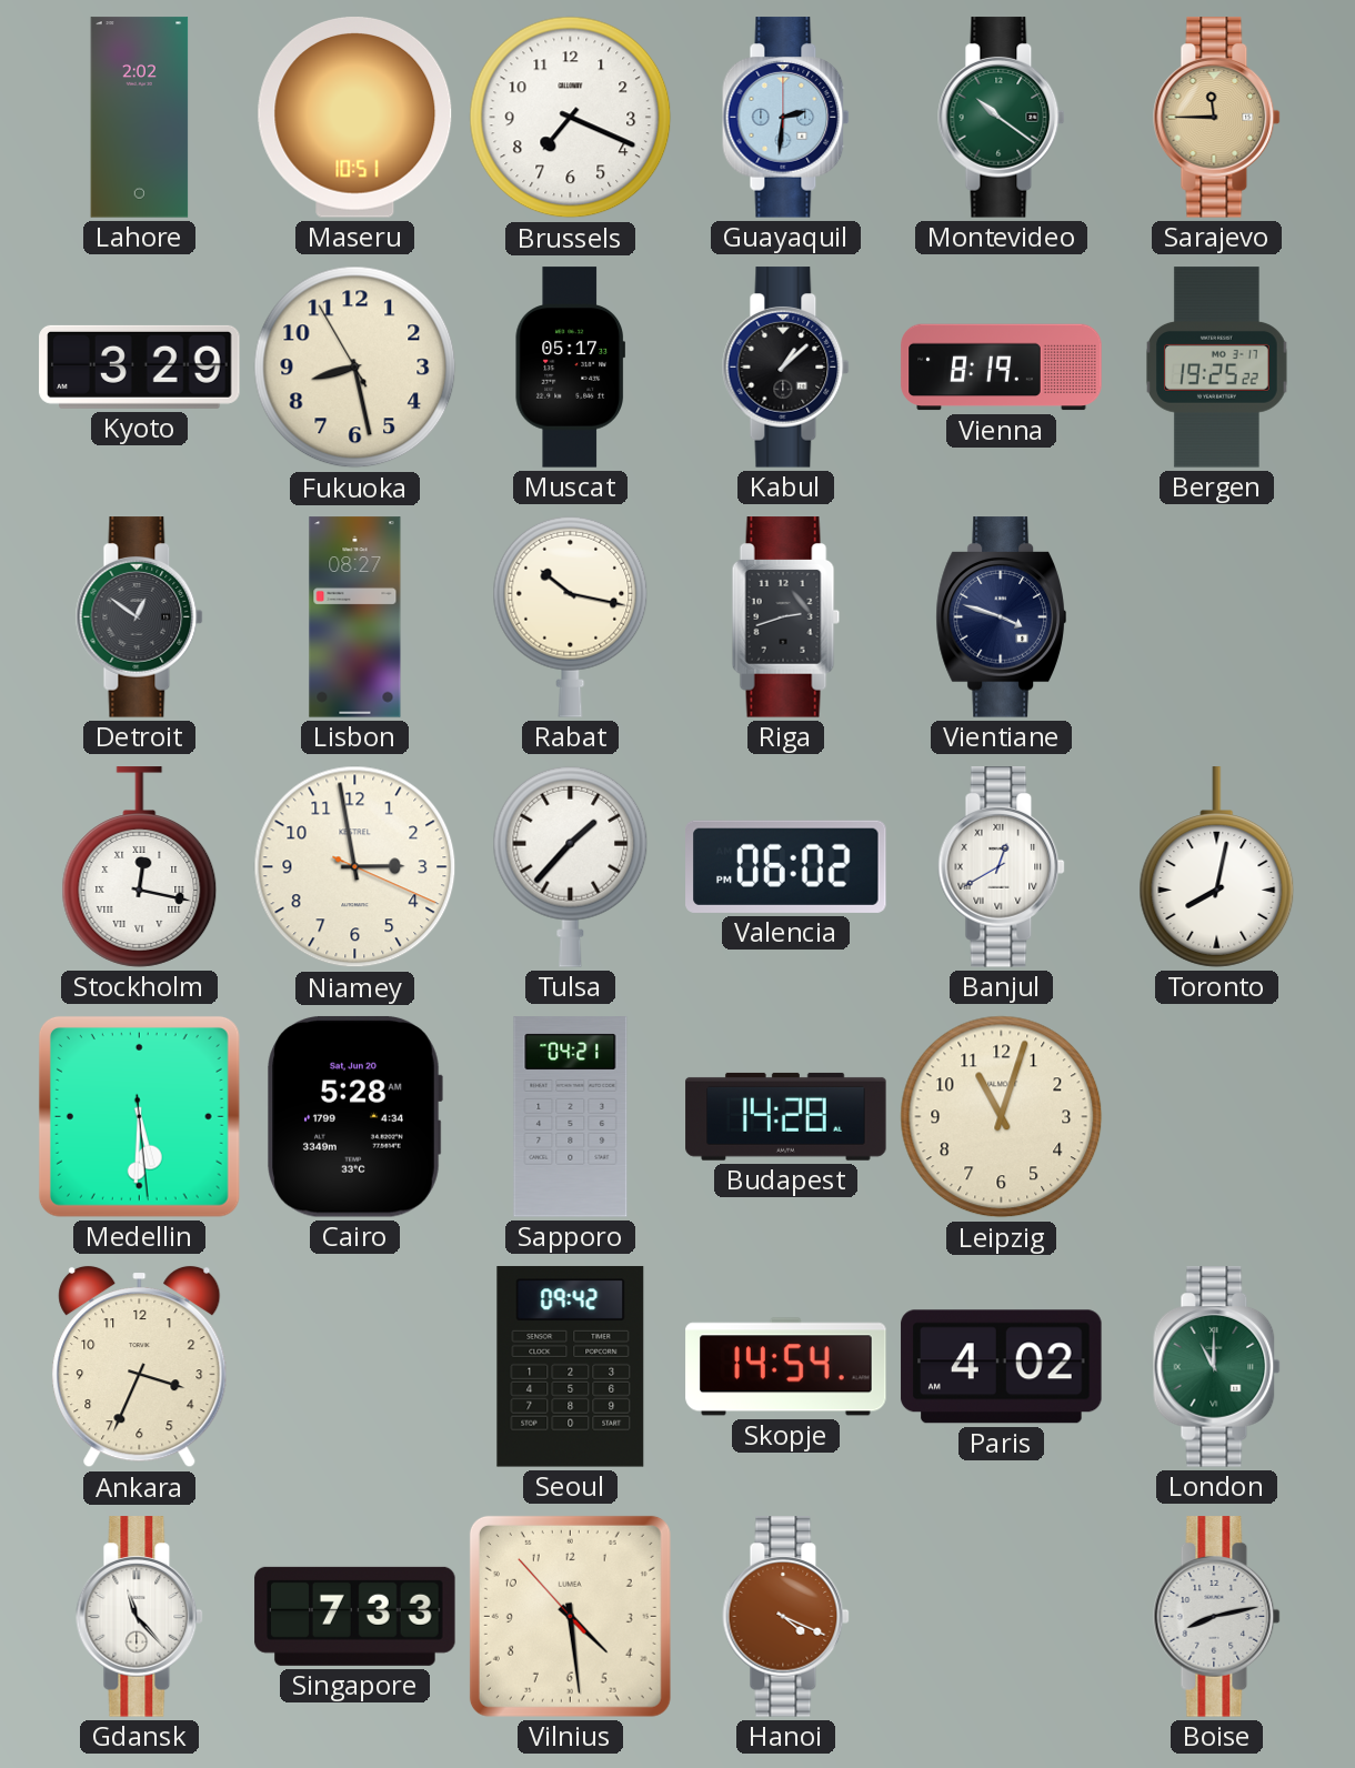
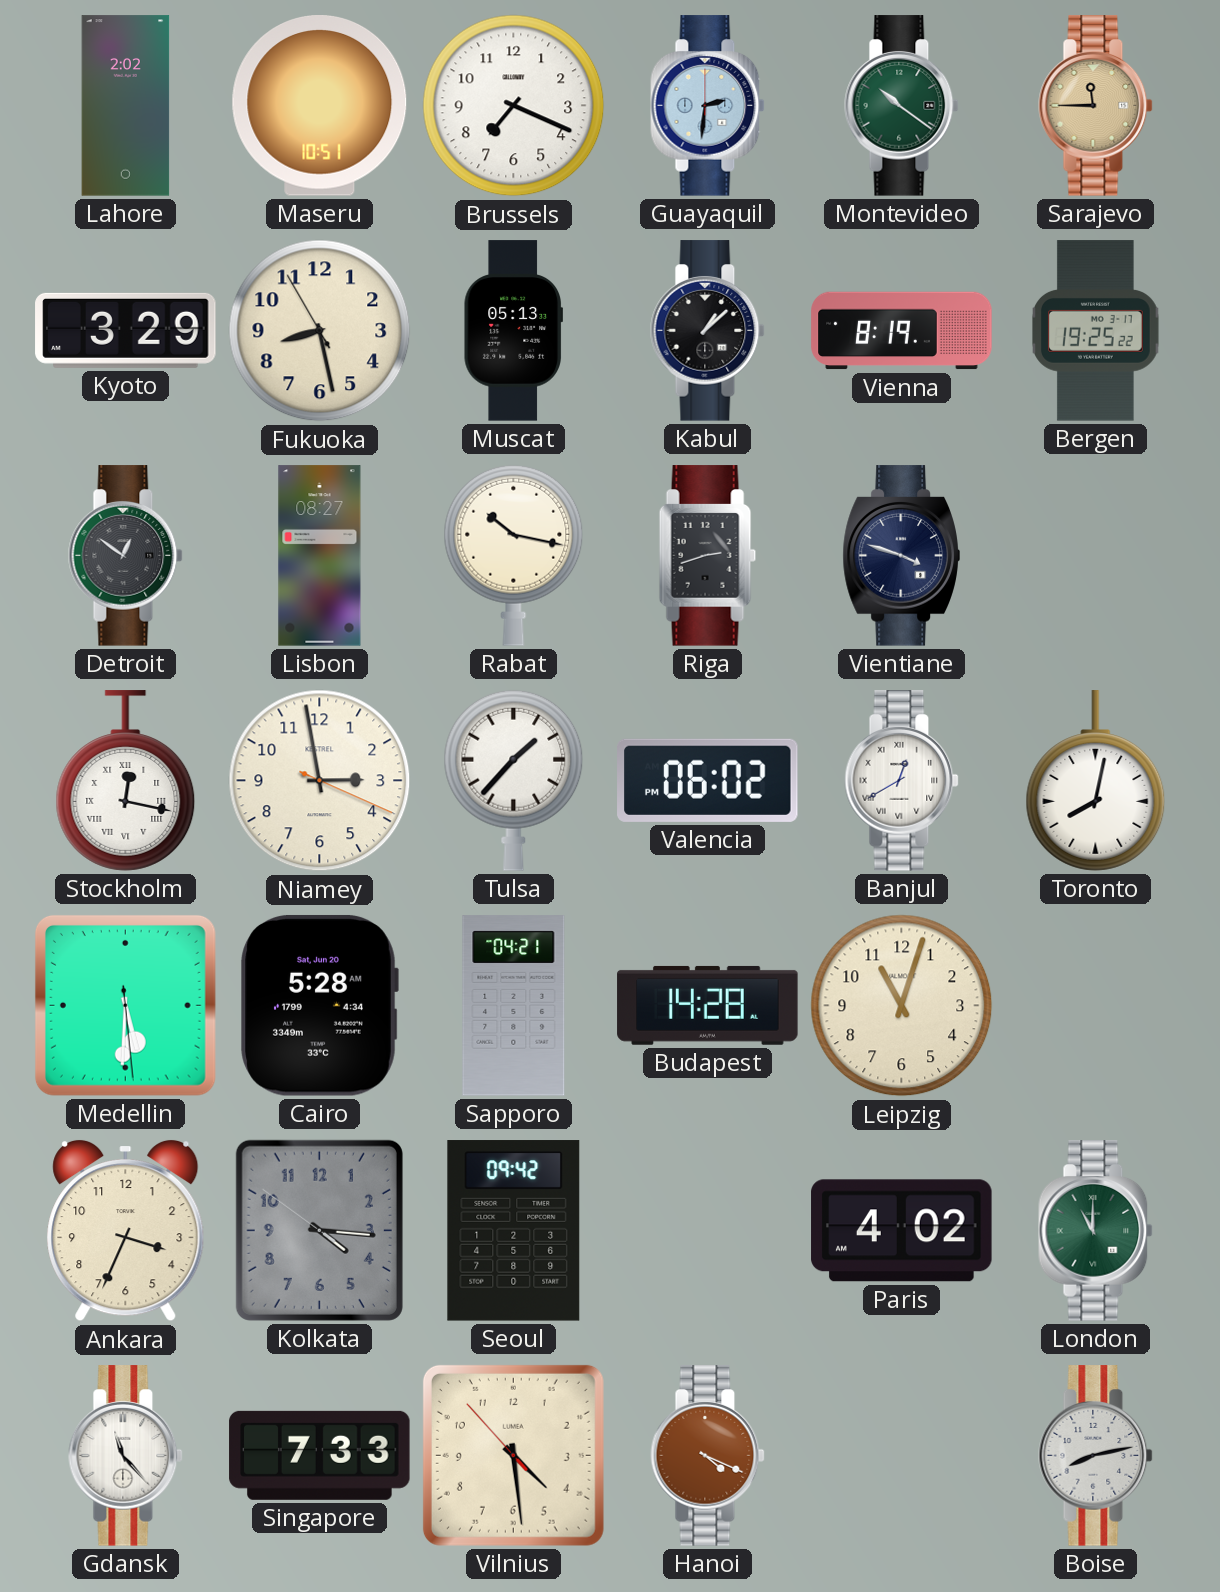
Muscat: 05:17 -> 05:13 (513, 331)
Kolkata: none -> 4:15 (319, 1230)
Skopje: 14:54 -> none (786, 1367)
